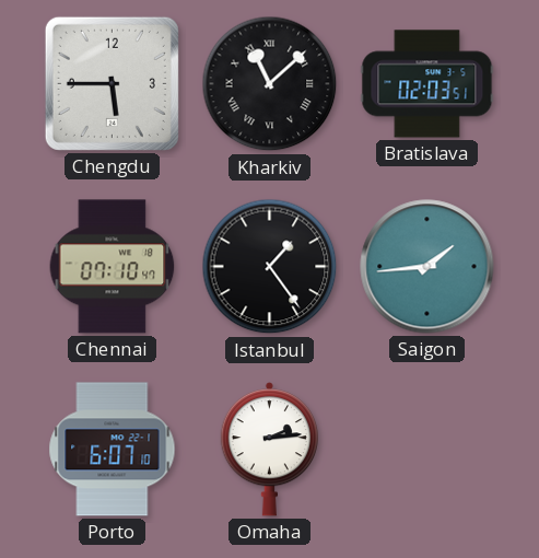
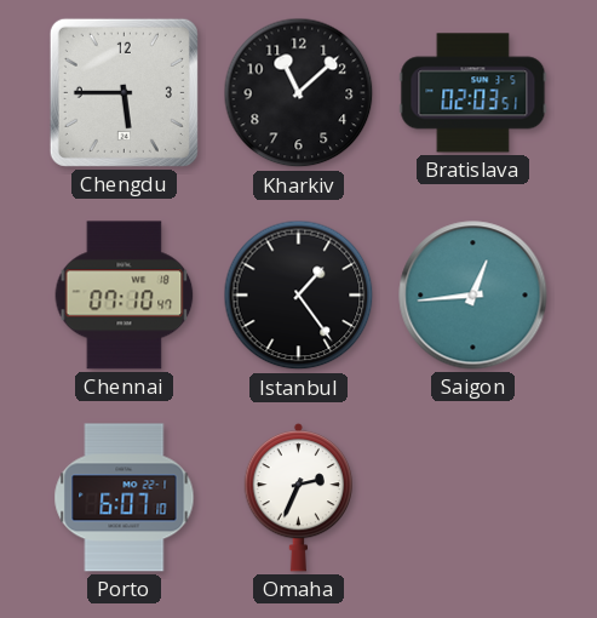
Kharkiv numerals: Roman -> Arabic (299, 93)
Saigon: 1:44 -> 12:44 (473, 296)
Omaha: 2:14 -> 2:34 (299, 497)
